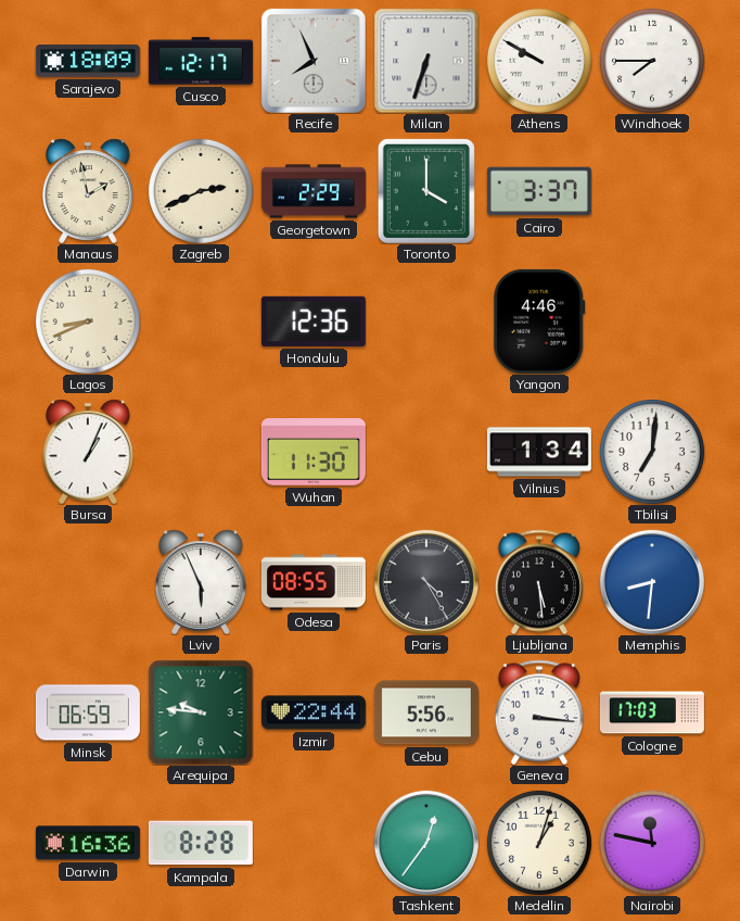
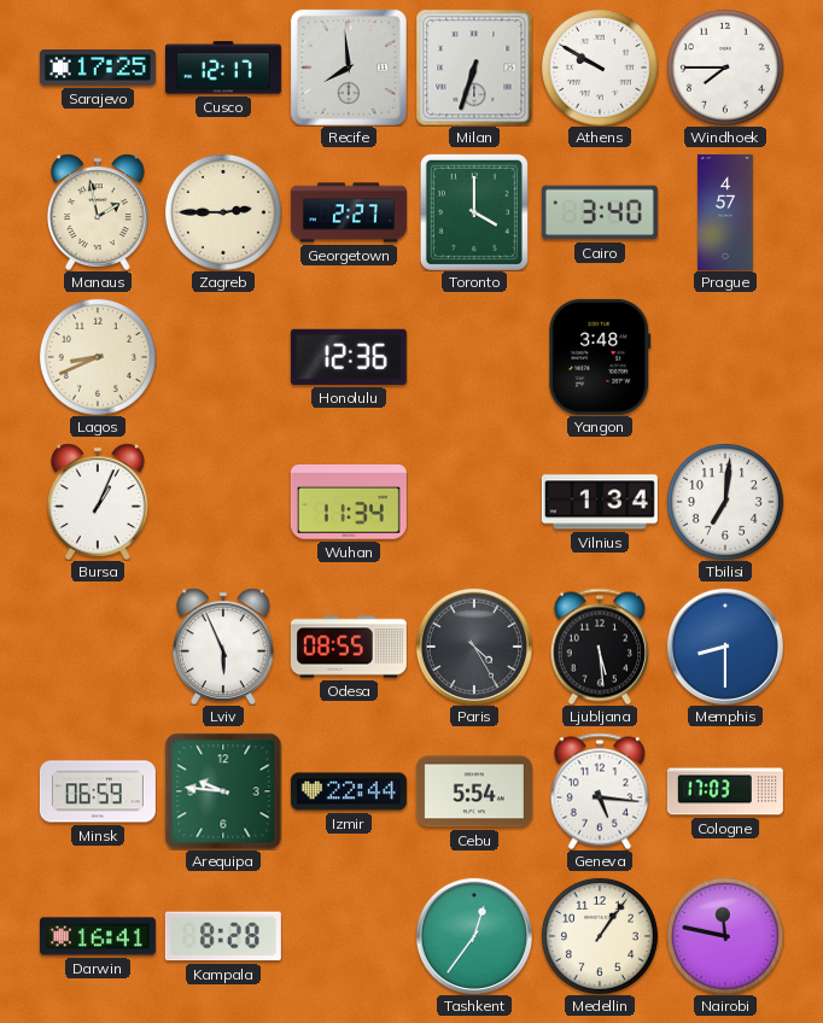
Sarajevo: 18:09 -> 17:25 (98, 69)
Recife: 7:56 -> 7:59 (349, 68)
Zagreb: 2:41 -> 2:45 (223, 212)
Georgetown: 2:29 -> 2:27 (349, 212)
Cairo: 3:37 -> 3:40 (600, 212)
Prague: none -> 4:57 (725, 212)
Yangon: 4:46 -> 3:48 (600, 357)
Wuhan: 11:30 -> 11:34 (349, 503)
Memphis: 8:31 -> 8:30 (725, 647)
Cebu: 5:56 -> 5:54 (474, 791)
Geneva: 3:16 -> 5:16 (600, 791)
Darwin: 16:36 -> 16:41 (98, 936)
Medellin: 1:03 -> 1:06 (600, 936)
